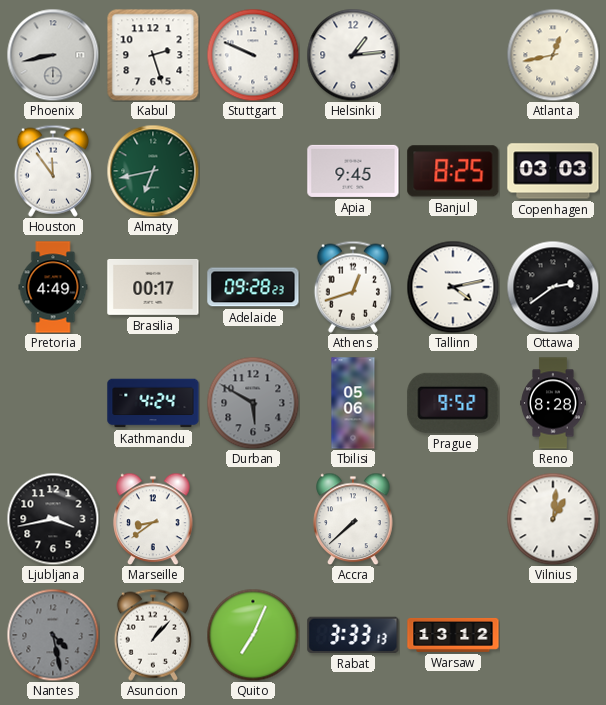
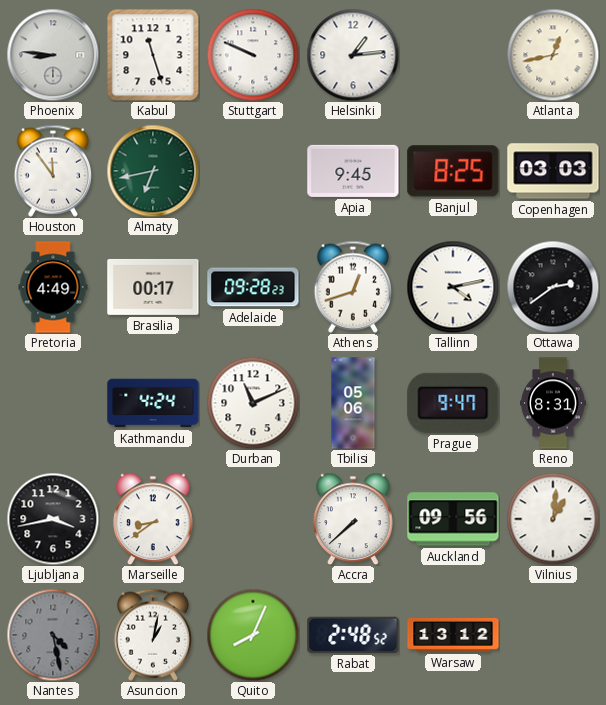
Phoenix: 8:43 -> 8:46 (53, 55)
Kabul: 2:27 -> 11:27 (153, 55)
Durban: 5:50 -> 11:11 (253, 403)
Durban dial: grey -> white (253, 403)
Prague: 9:52 -> 9:47 (453, 403)
Reno: 8:28 -> 8:31 (553, 403)
Auckland: none -> 09:56 (453, 519)
Asuncion: 1:07 -> 1:02 (153, 635)
Quito: 7:04 -> 8:04 (253, 635)
Rabat: 3:33 -> 2:48 (353, 635)
